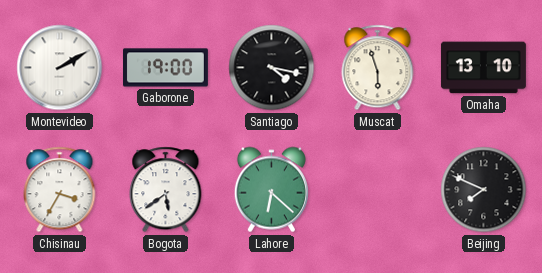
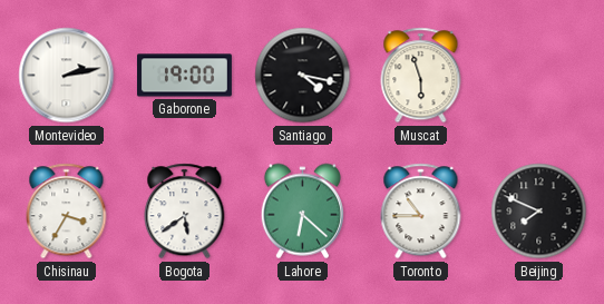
Montevideo: 2:10 -> 2:13 (67, 76)
Omaha: 13:10 -> none (483, 68)
Toronto: none -> 10:45 (421, 212)
